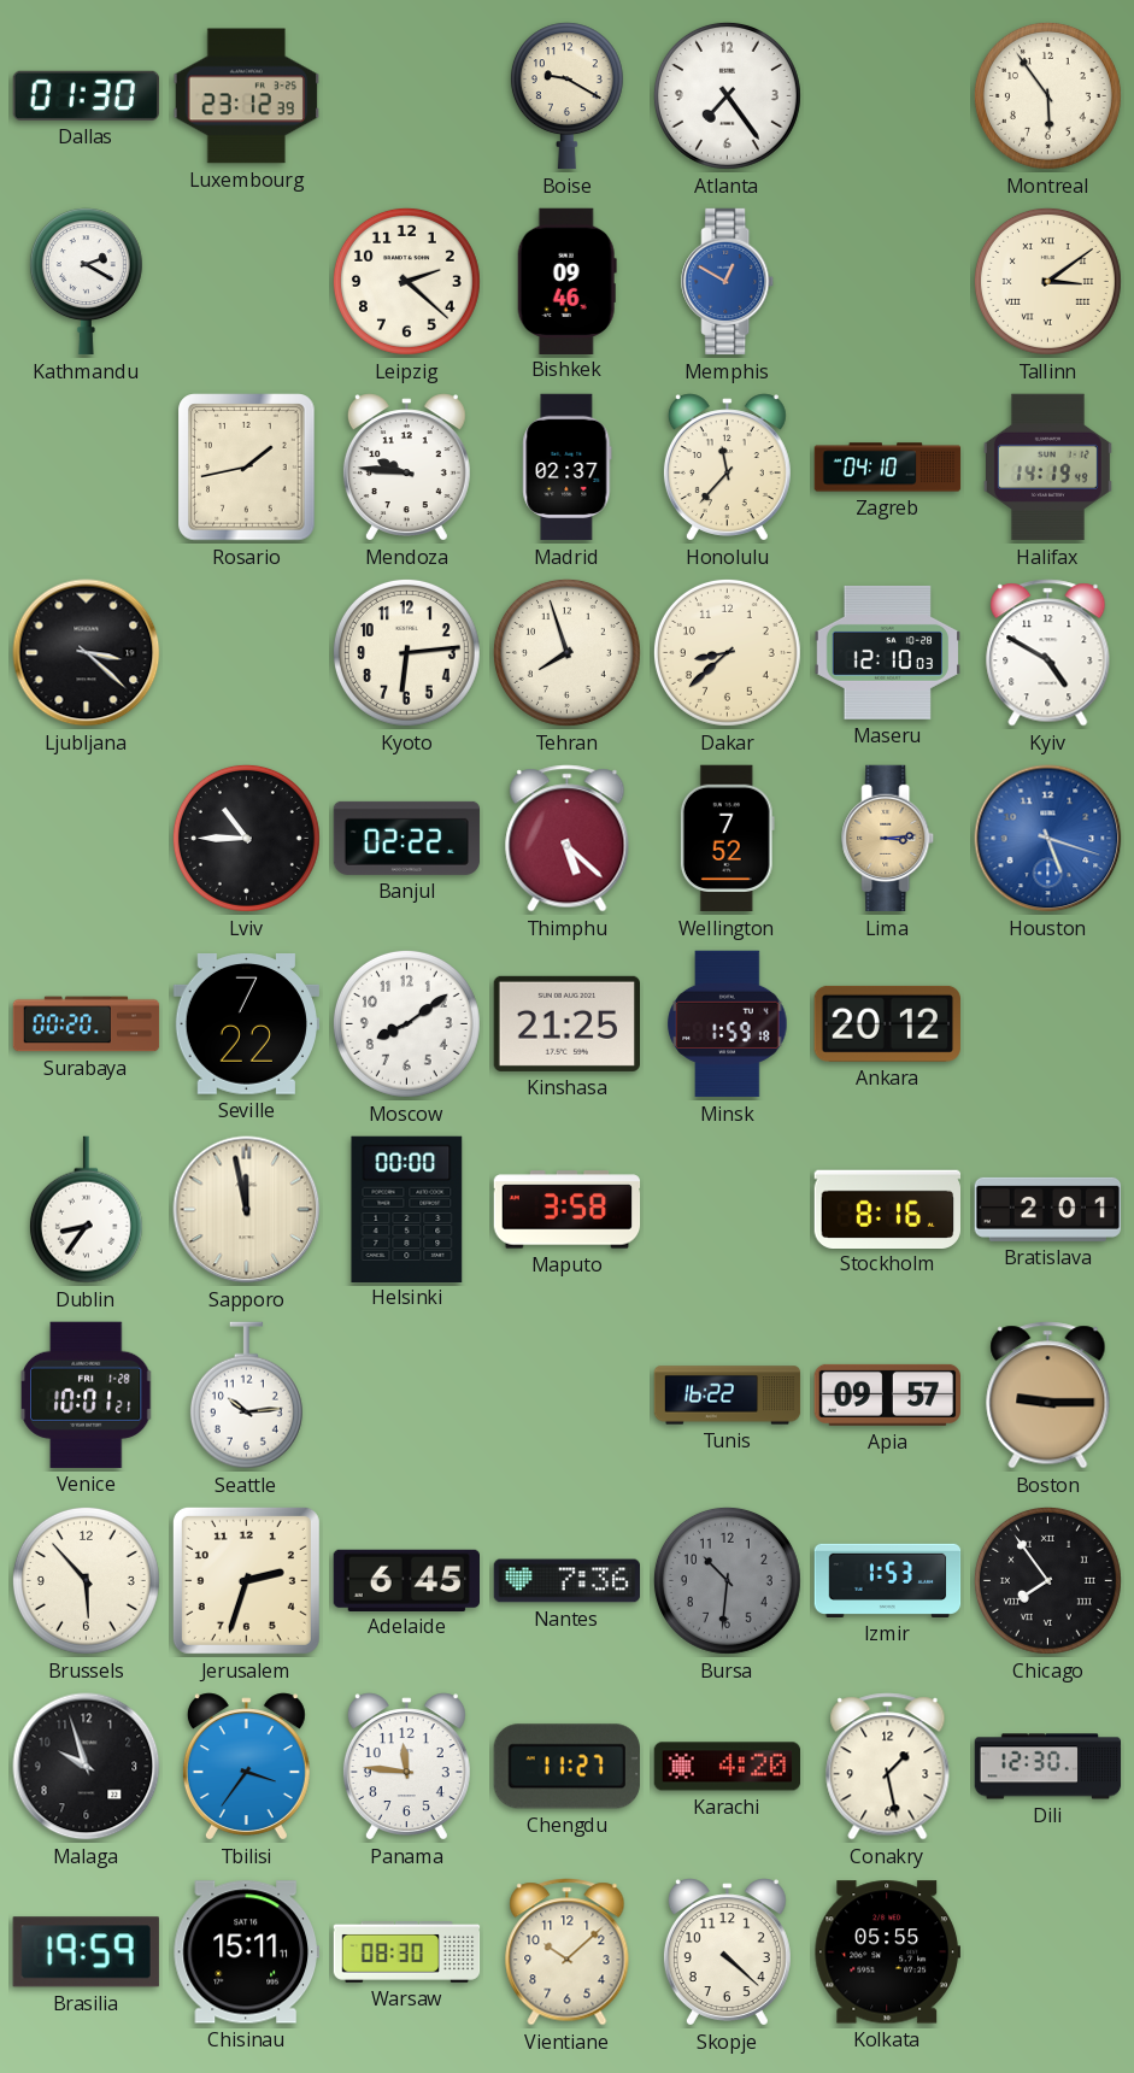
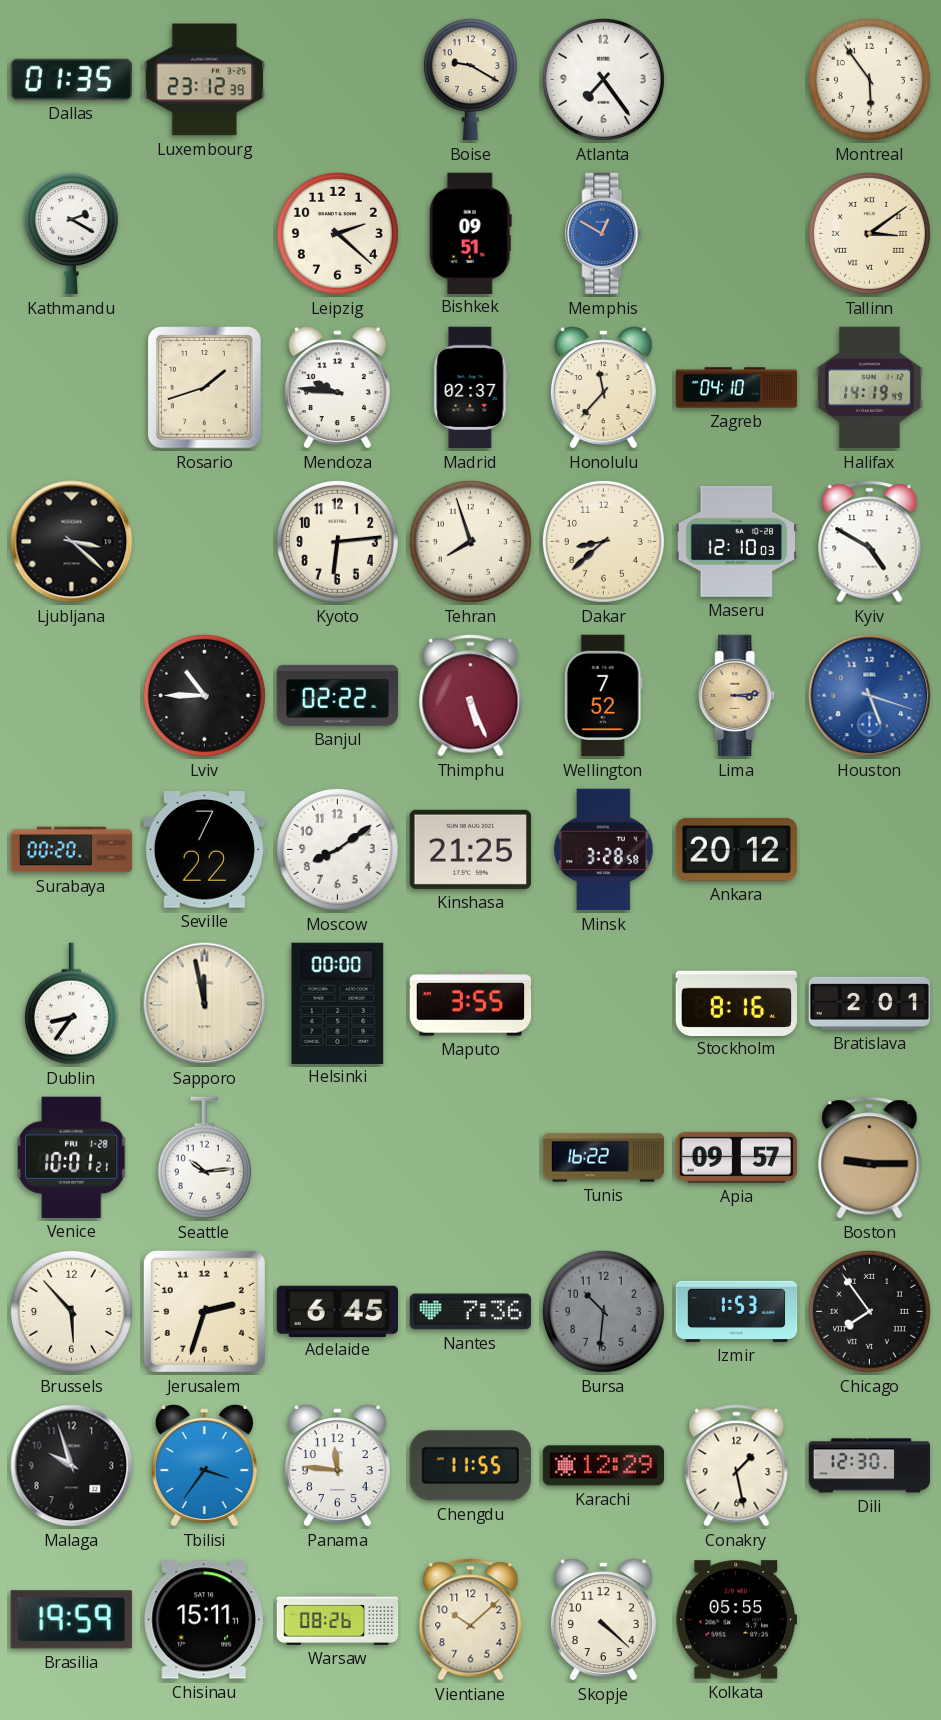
Dallas: 01:30 -> 01:35 (71, 79)
Bishkek: 09:46 -> 09:51 (470, 233)
Rosario: 1:43 -> 1:42 (205, 388)
Thimphu: 5:22 -> 5:26 (471, 696)
Minsk: 1:59 -> 3:28 (604, 850)
Maputo: 3:58 -> 3:55 (471, 1004)
Chengdu: 11:27 -> 11:55 (470, 1466)
Karachi: 4:20 -> 12:29 (604, 1466)
Warsaw: 08:30 -> 08:26 (338, 1620)
